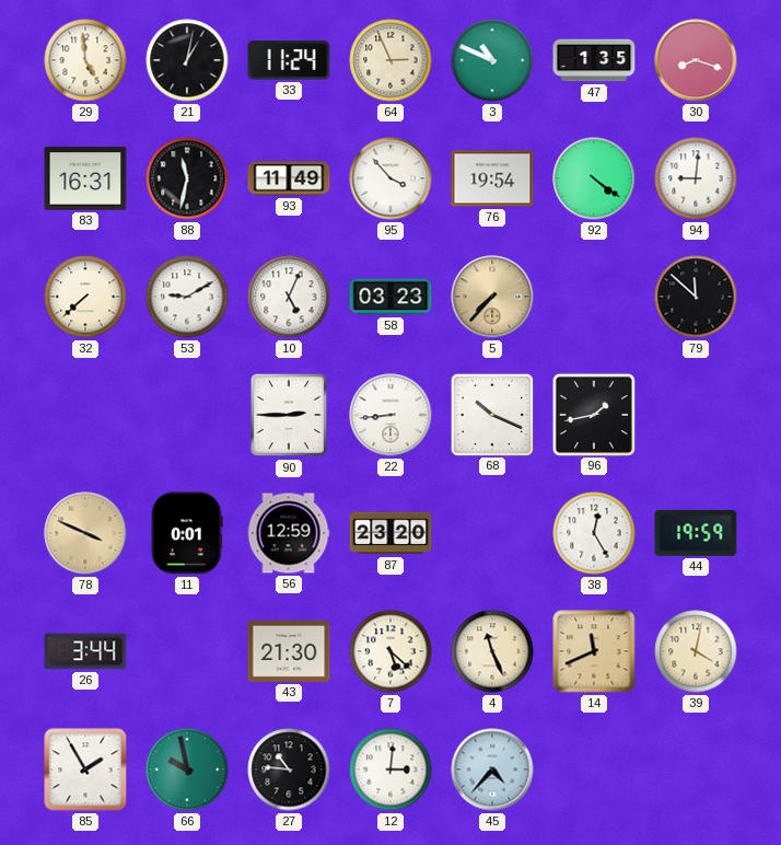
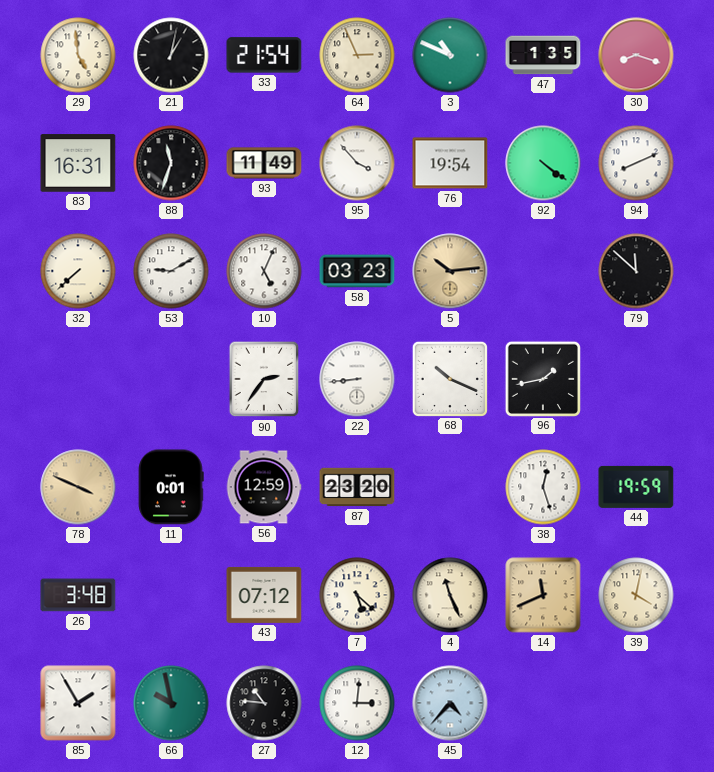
33: 11:24 -> 21:54 (264, 55)
88: 11:32 -> 11:33 (171, 163)
94: 9:01 -> 8:11 (636, 163)
5: 7:37 -> 10:14 (450, 271)
90: 2:45 -> 2:36 (264, 379)
38: 12:25 -> 12:27 (543, 487)
26: 3:44 -> 3:48 (78, 595)
43: 21:30 -> 07:12 (264, 595)
